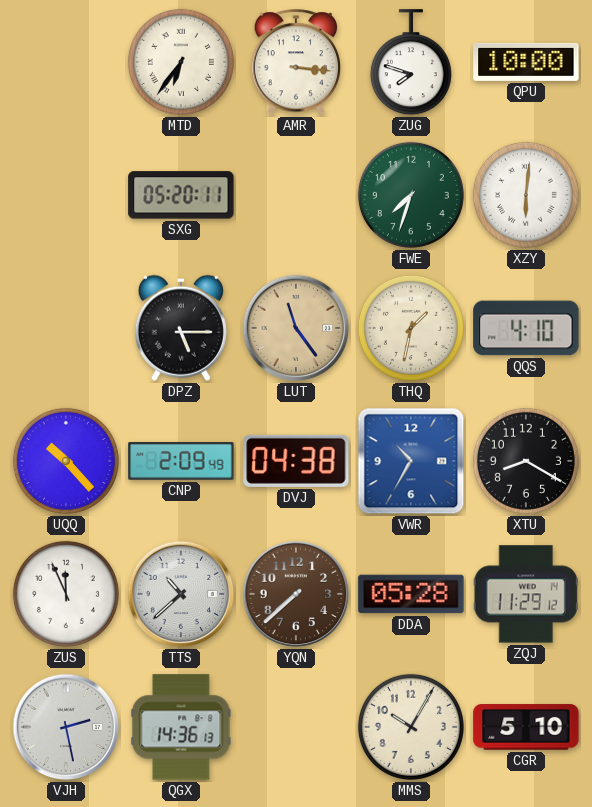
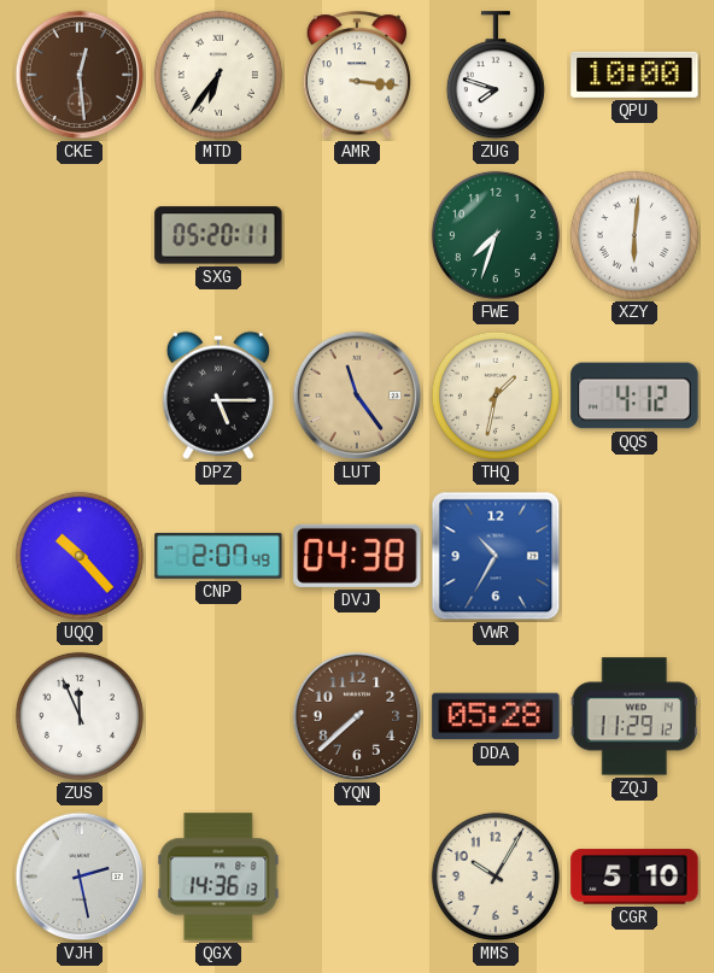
CKE: none -> 12:29 (80, 75)
QQS: 4:10 -> 4:12 (634, 395)
CNP: 2:09 -> 2:07 (218, 556)
XTU: 8:20 -> none (526, 461)
TTS: 10:38 -> none (181, 594)
